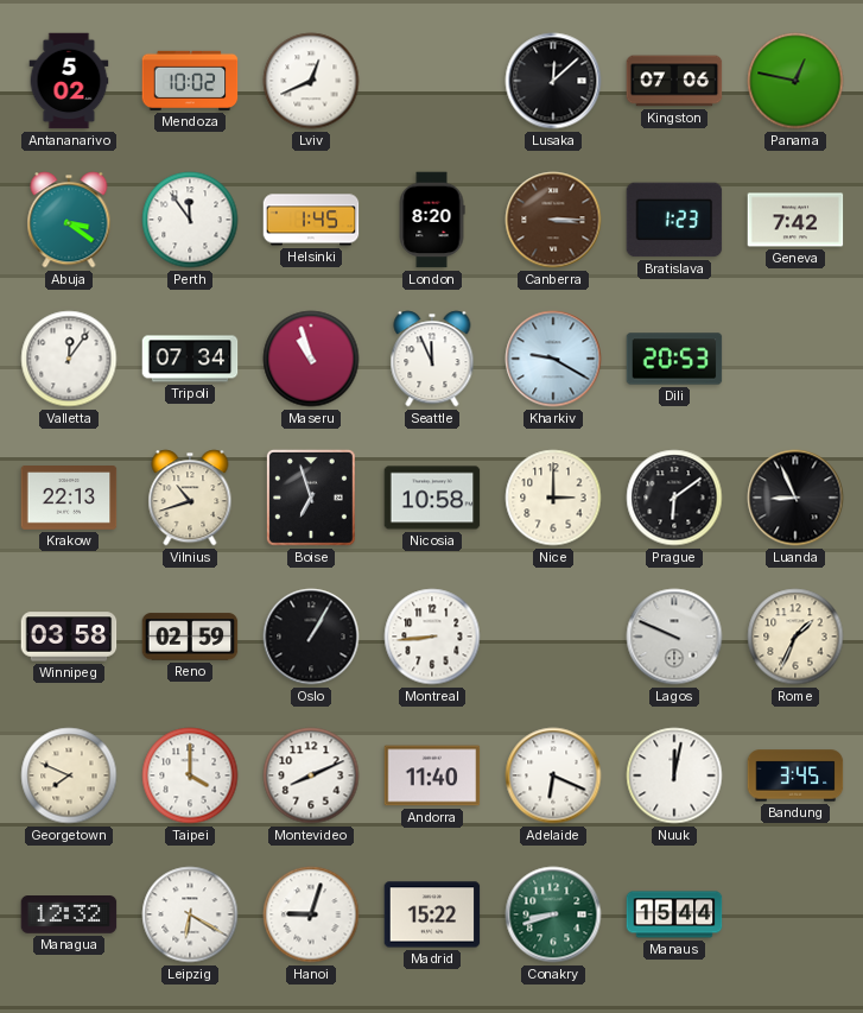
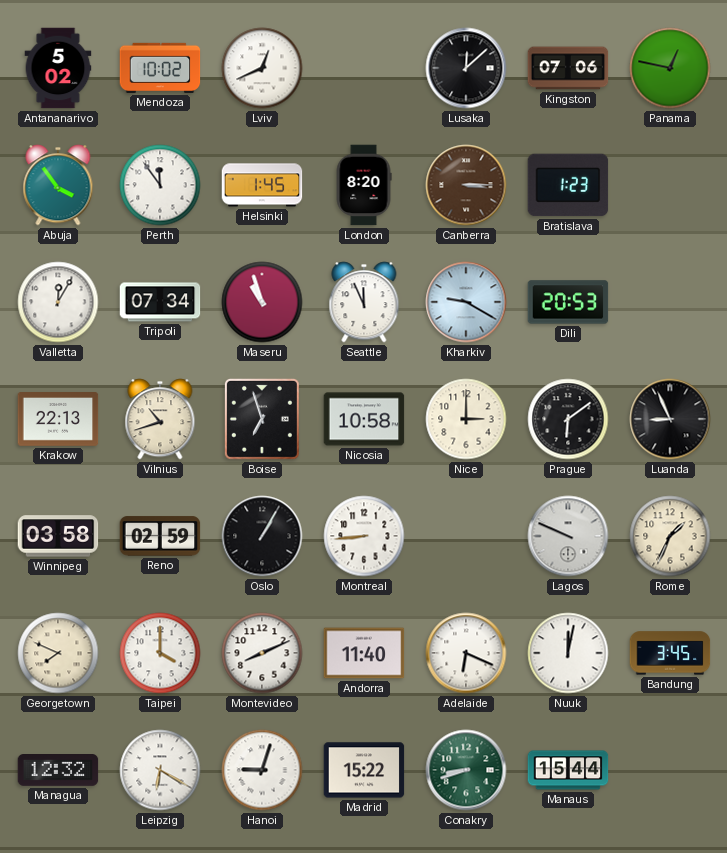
Abuja: 3:21 -> 3:54 (58, 185)
Geneva: 7:42 -> none (795, 220)
Valletta: 12:06 -> 12:05 (58, 302)
